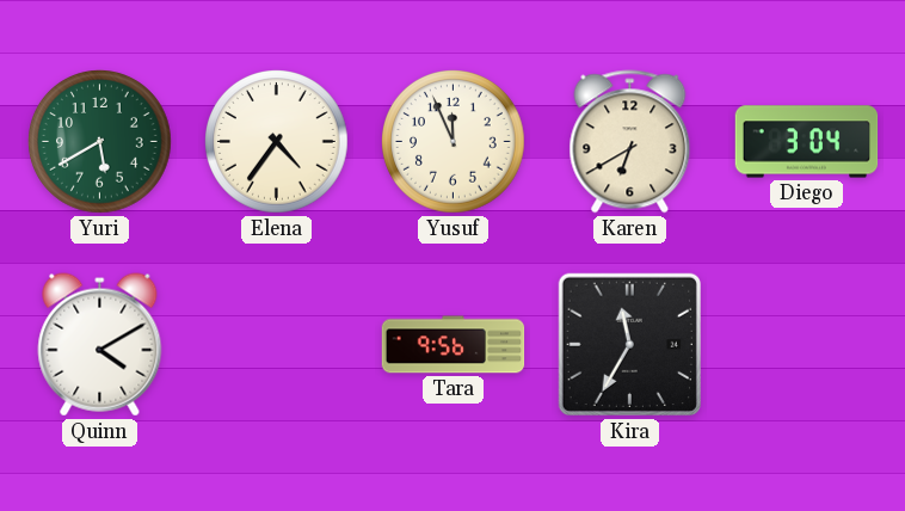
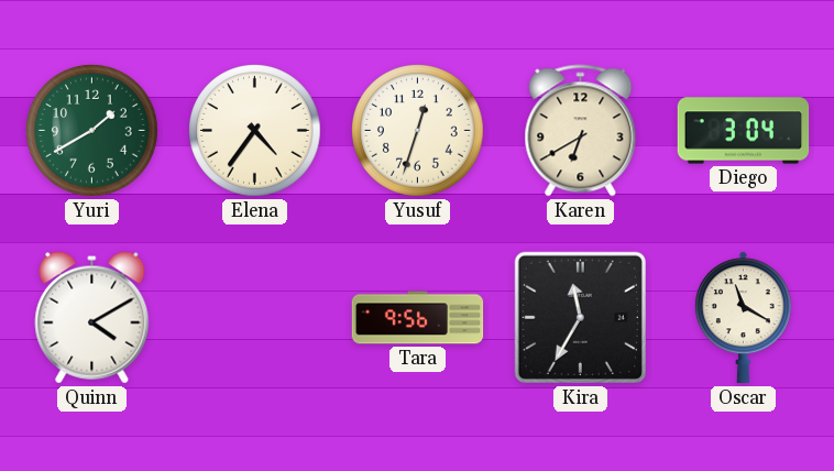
Yuri: 5:40 -> 1:40 (92, 131)
Yusuf: 11:56 -> 12:33 (418, 131)
Oscar: none -> 11:20 (744, 318)
